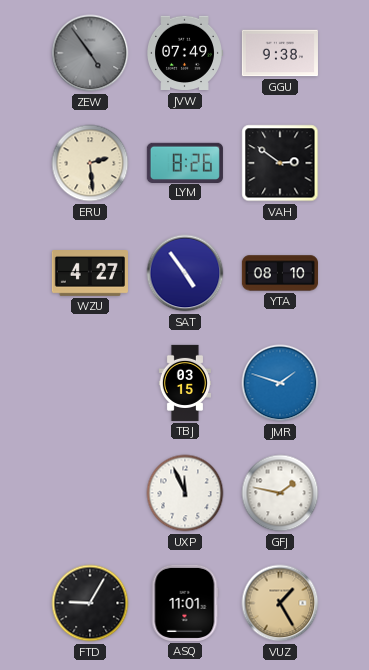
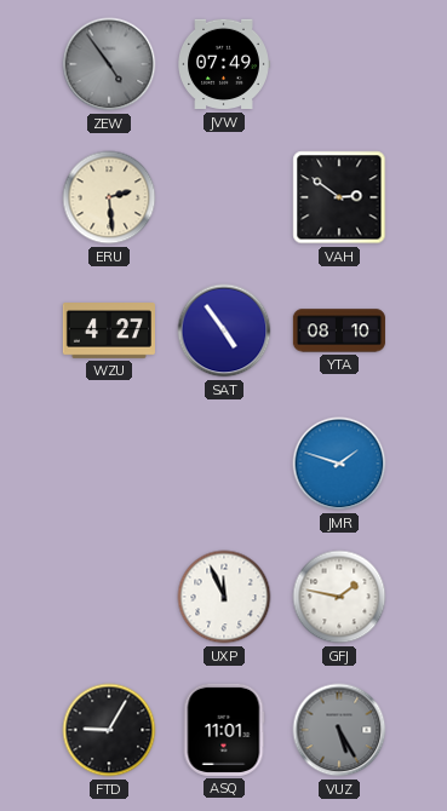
GGU: 9:38 -> none (280, 53)
LYM: 8:26 -> none (185, 162)
TBJ: 03:15 -> none (185, 383)
VUZ: 1:25 -> 5:25 (339, 730)
VUZ dial: champagne -> grey (339, 730)
